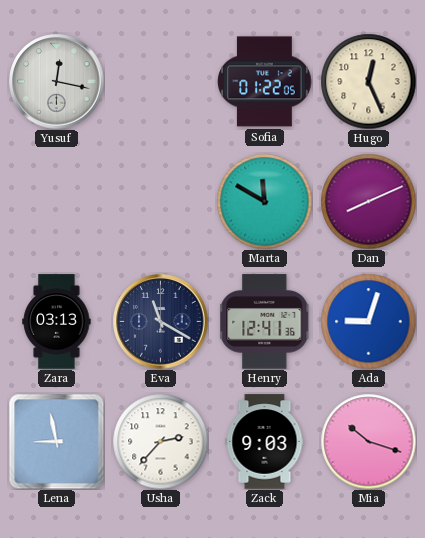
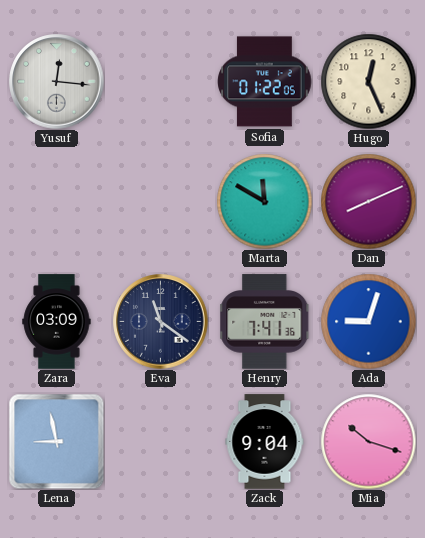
Yusuf: 12:17 -> 12:16 (57, 82)
Zara: 03:13 -> 03:09 (57, 322)
Eva: 11:20 -> 11:21 (161, 322)
Henry: 12:41 -> 7:41 (265, 322)
Usha: 2:37 -> none (160, 441)
Zack: 9:03 -> 9:04 (265, 442)
